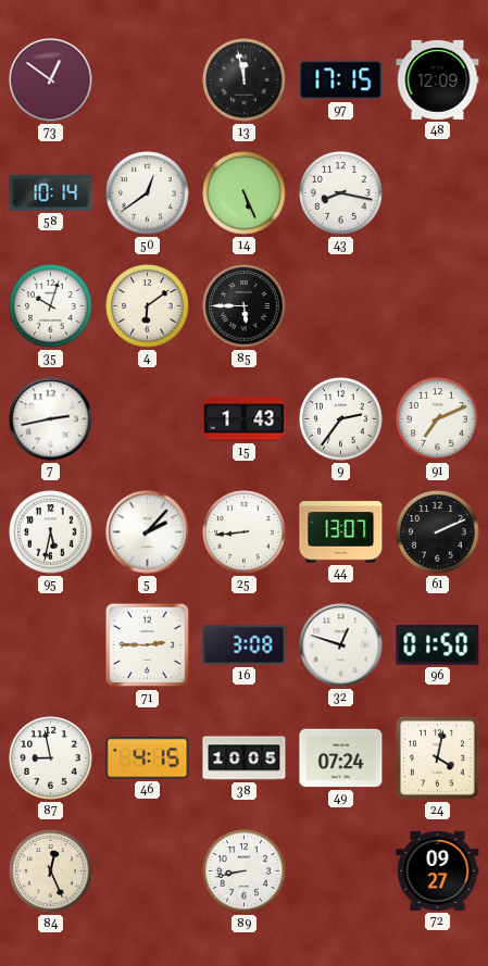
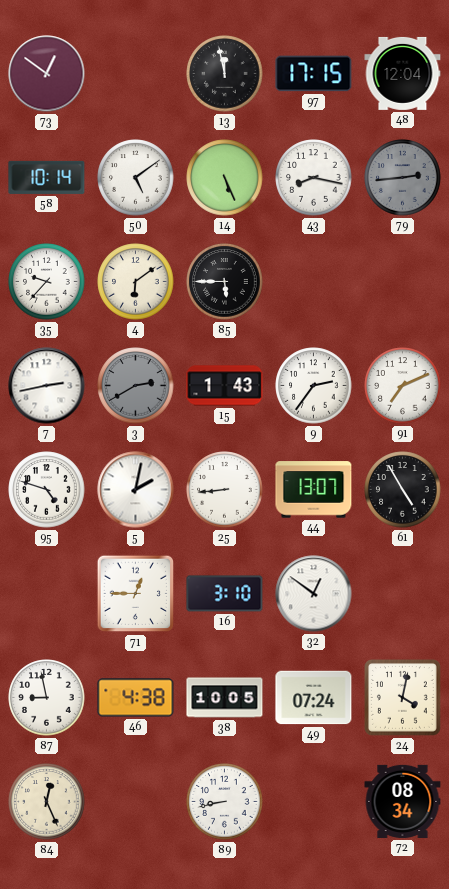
48: 12:09 -> 12:04 (403, 73)
50: 12:39 -> 5:09 (136, 178)
79: none -> 2:44 (403, 178)
35: 10:03 -> 9:37 (47, 282)
3: none -> 2:40 (136, 386)
95: 5:32 -> 4:48 (47, 490)
5: 2:07 -> 2:02 (136, 490)
61: 2:11 -> 4:55 (403, 490)
71: 2:45 -> 12:45 (136, 594)
16: 3:08 -> 3:10 (225, 594)
32: 12:48 -> 12:51 (314, 594)
96: 01:50 -> none (438, 645)
46: 4:15 -> 4:38 (136, 698)
72: 09:27 -> 08:34 (403, 801)
